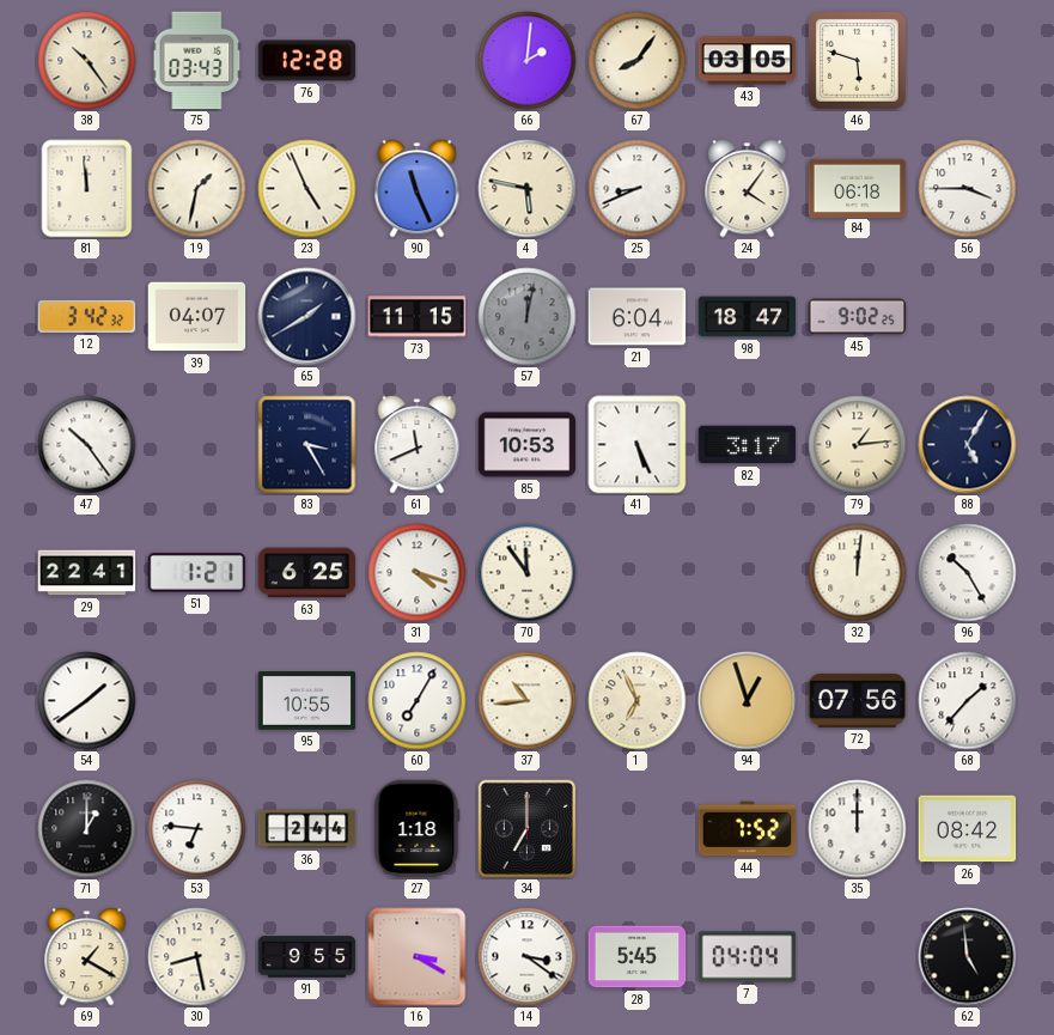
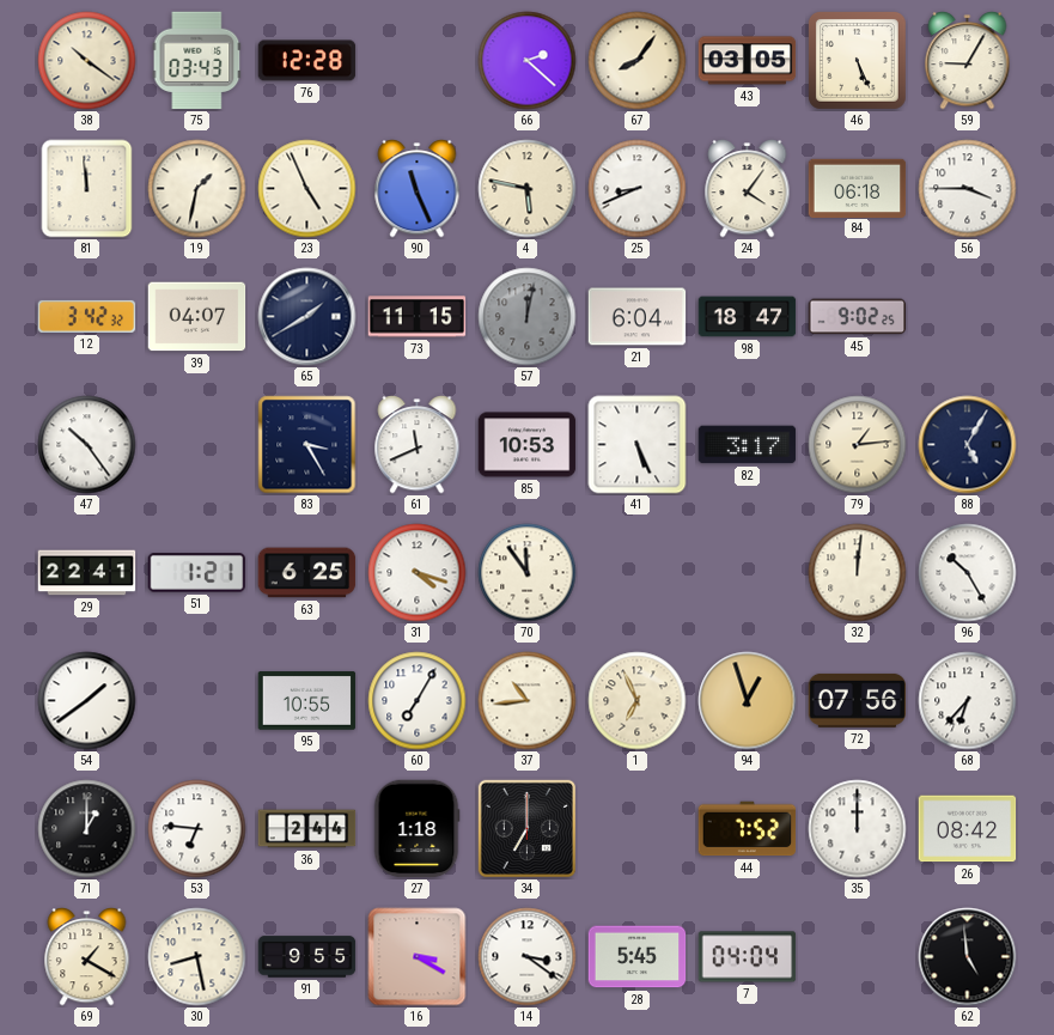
38: 10:24 -> 10:21 (87, 61)
66: 2:01 -> 2:22 (528, 61)
46: 5:48 -> 5:26 (858, 61)
59: none -> 9:05 (968, 61)
68: 1:37 -> 6:37 (968, 701)
